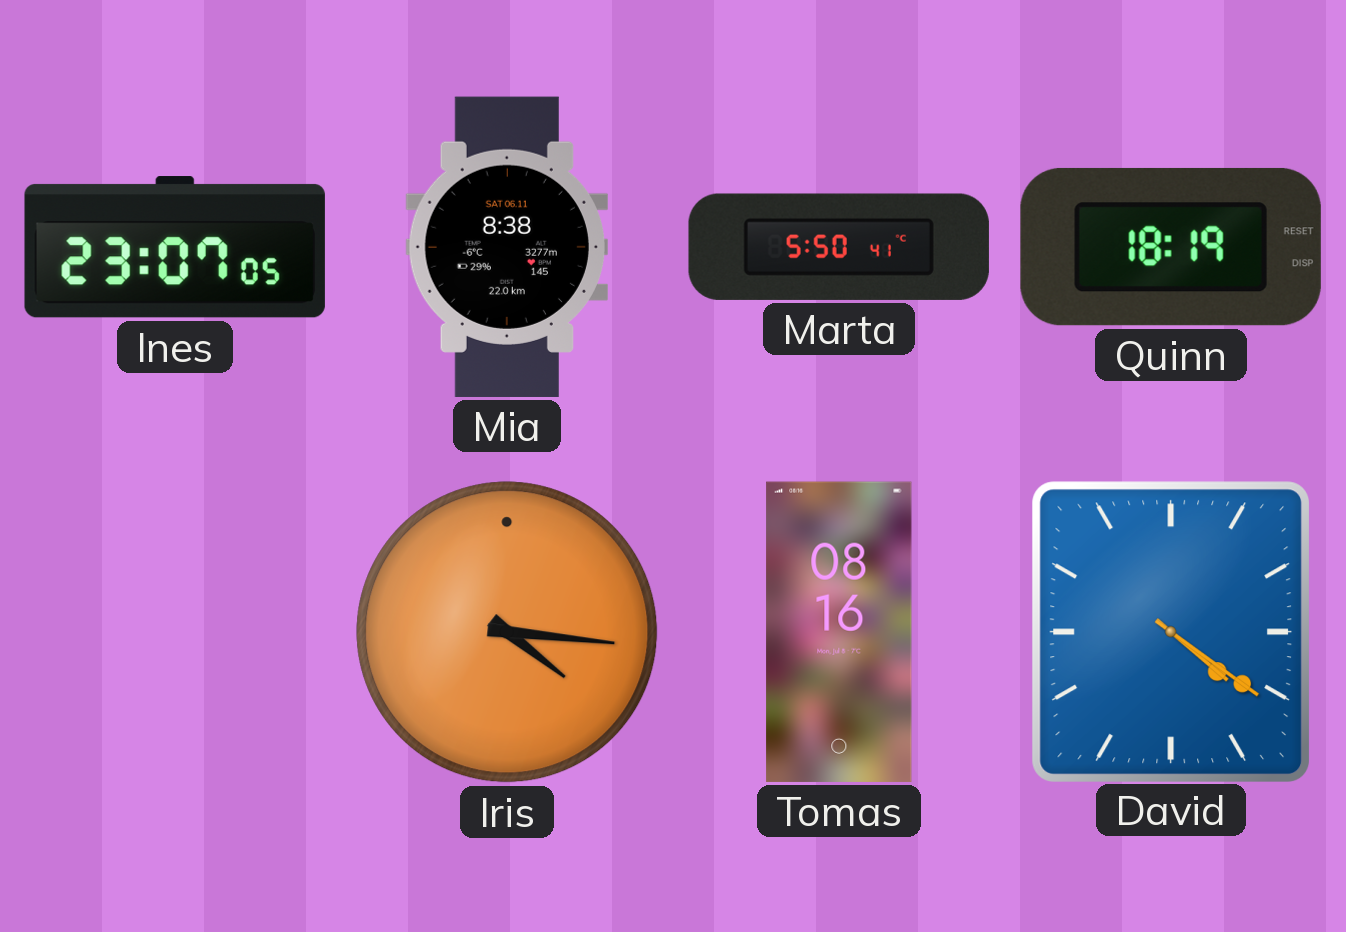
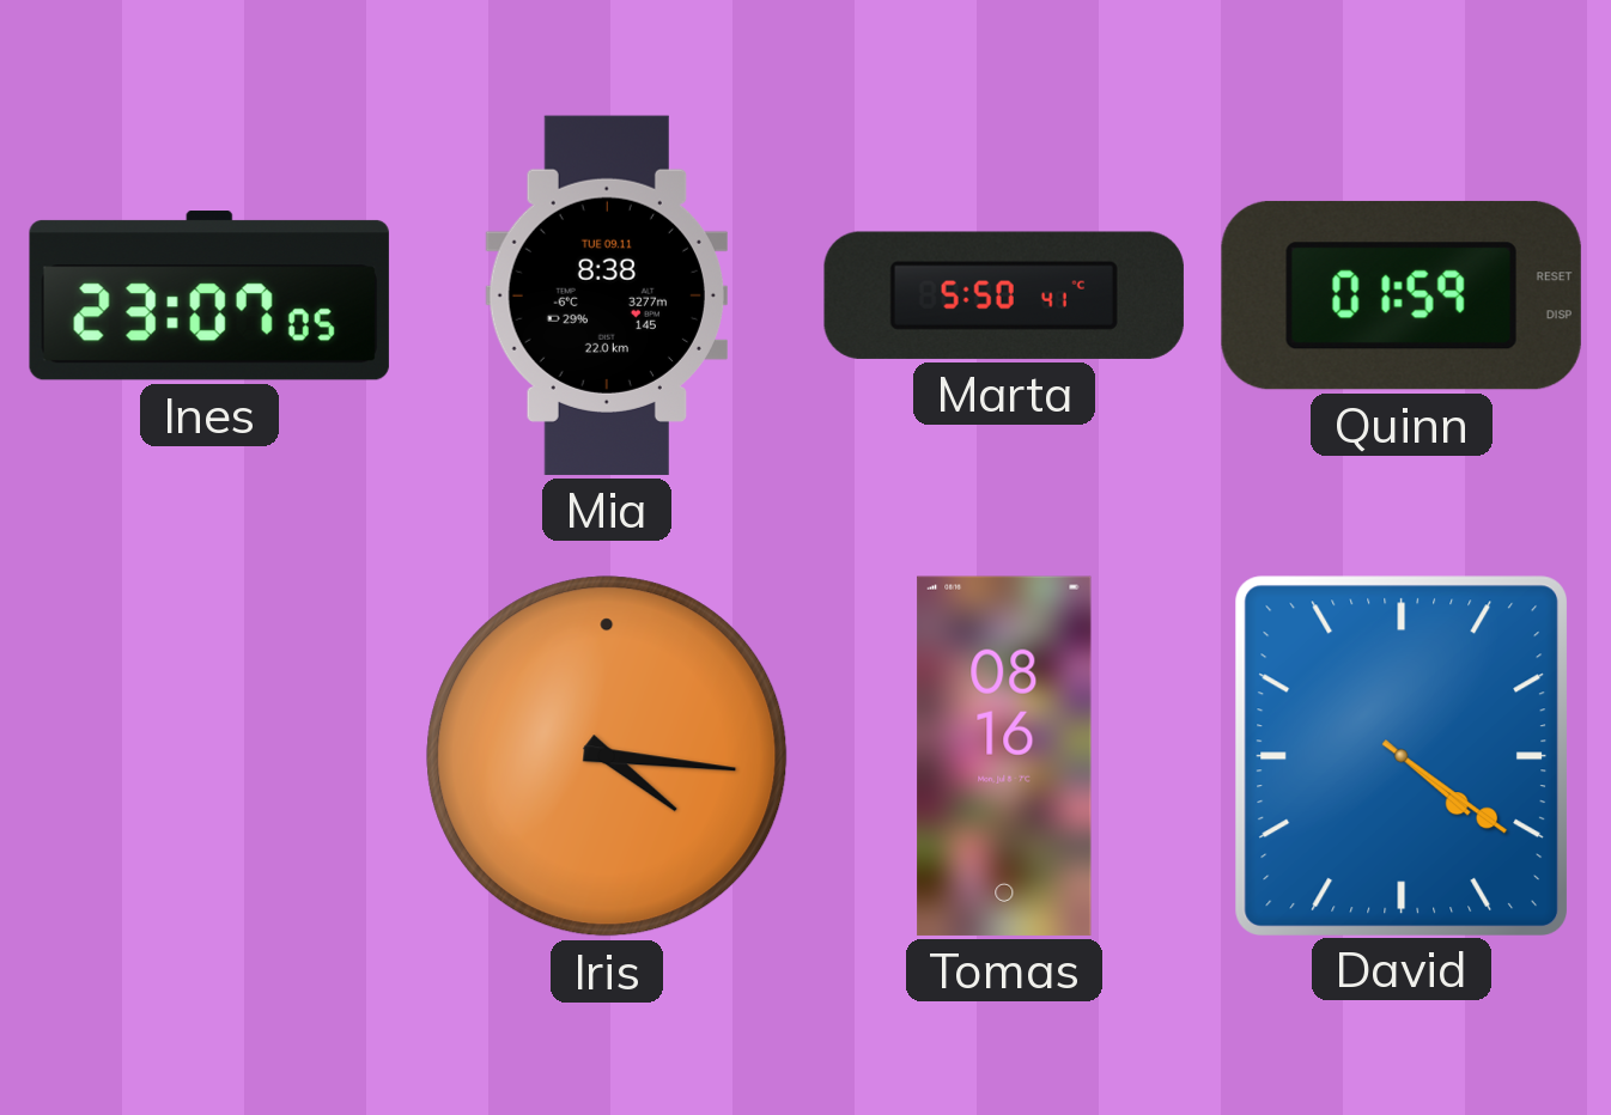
Mia date: SAT 06.11 -> TUE 09.11 (607, 295)
Quinn: 18:19 -> 01:59 (1402, 295)
